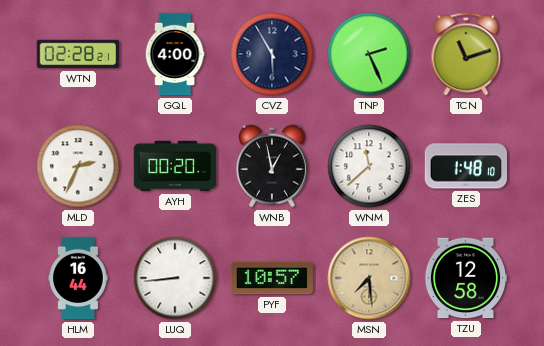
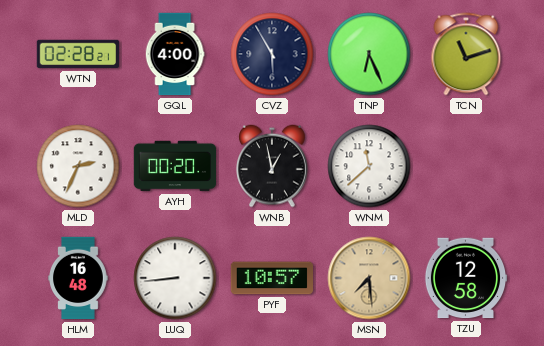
TNP: 2:26 -> 6:26 (369, 54)
ZES: 1:48 -> none (465, 166)
HLM: 16:44 -> 16:48 (78, 278)
